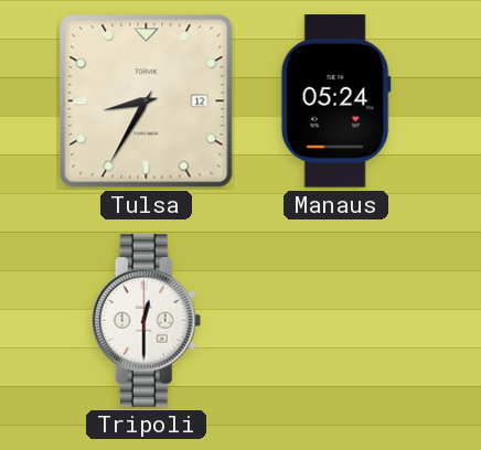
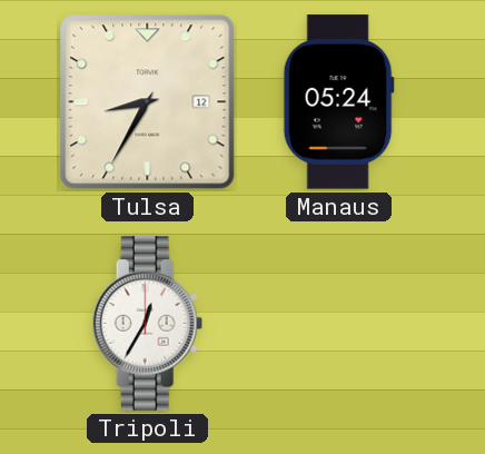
Tripoli: 12:30 -> 12:35 (148, 324)
